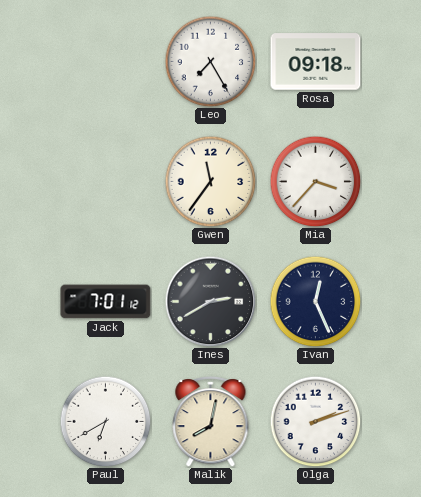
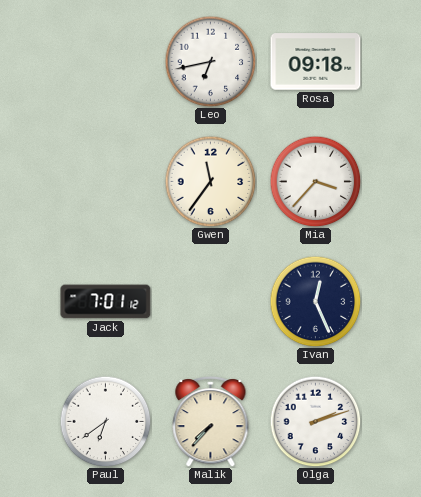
Leo: 7:25 -> 6:43 (210, 61)
Ines: 2:40 -> none (210, 301)
Paul: 6:40 -> 6:39 (105, 421)
Malik: 8:02 -> 7:37 (211, 422)
